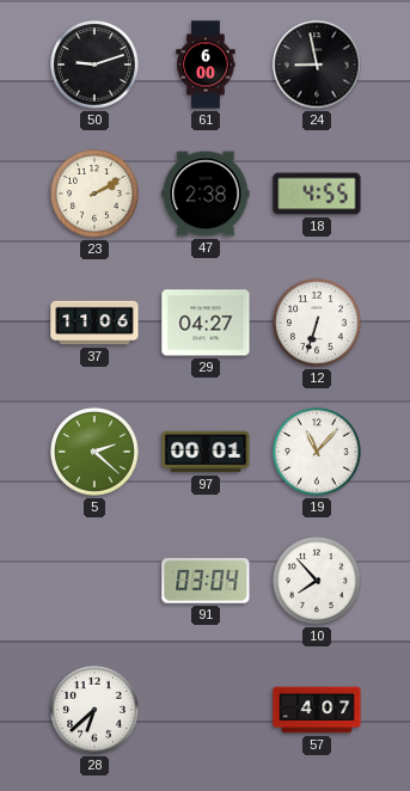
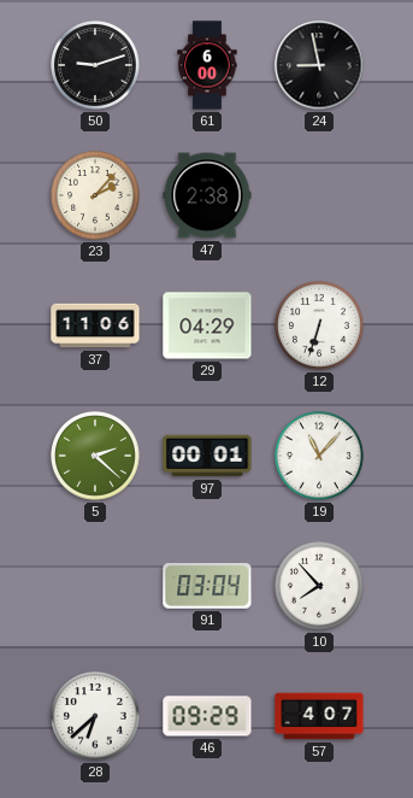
23: 2:10 -> 2:07 (96, 196)
18: 4:55 -> none (317, 194)
29: 04:27 -> 04:29 (207, 325)
46: none -> 09:29 (207, 716)
